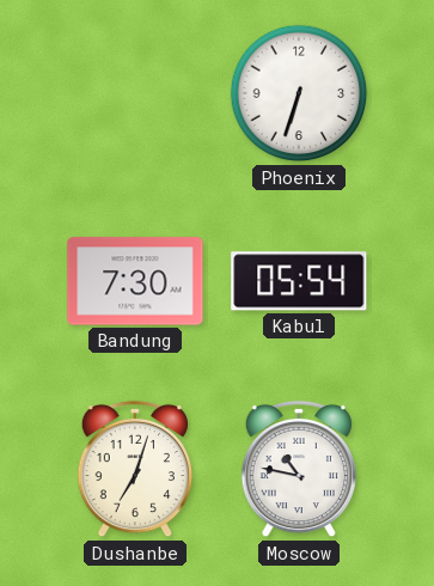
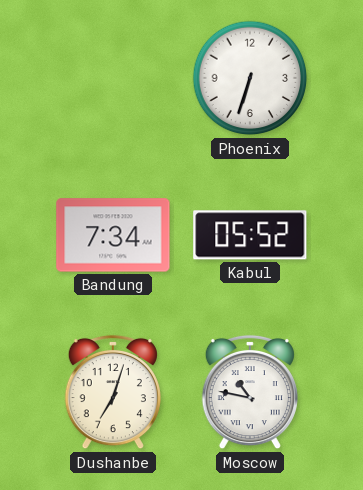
Bandung: 7:30 -> 7:34 (113, 235)
Kabul: 05:54 -> 05:52 (250, 235)
